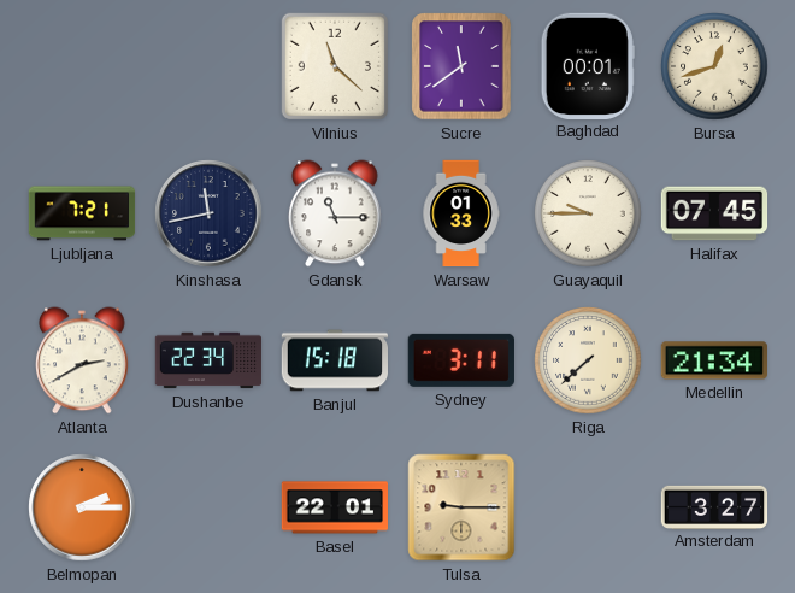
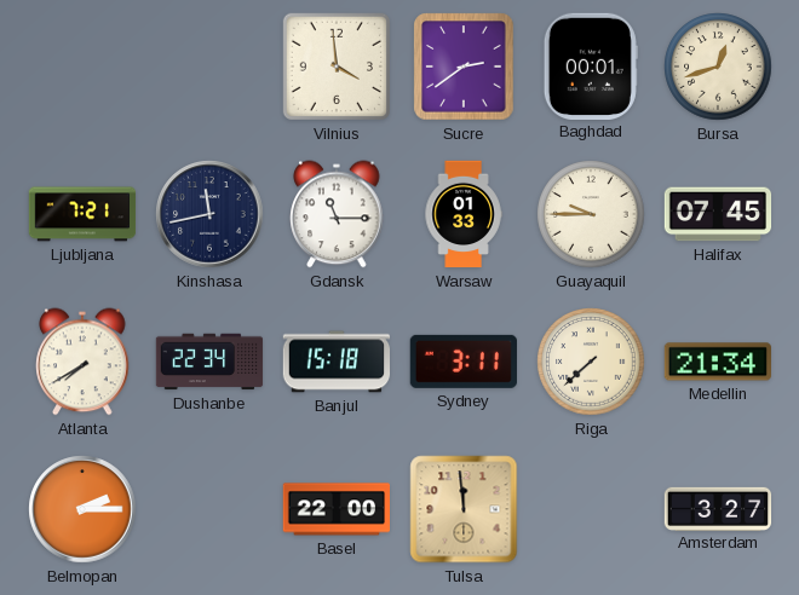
Vilnius: 11:22 -> 3:59 (337, 67)
Sucre: 11:39 -> 2:39 (464, 67)
Atlanta: 2:40 -> 7:40 (82, 362)
Basel: 22:01 -> 22:00 (337, 509)
Tulsa: 9:15 -> 11:59 (464, 509)
